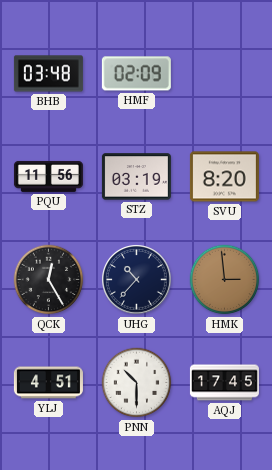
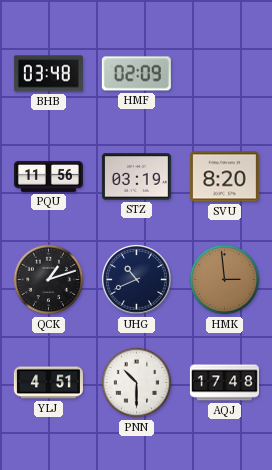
QCK: 12:25 -> 1:12 (49, 280)
UHG: 10:37 -> 10:41 (137, 280)
AQJ: 17:45 -> 17:48 (224, 383)
